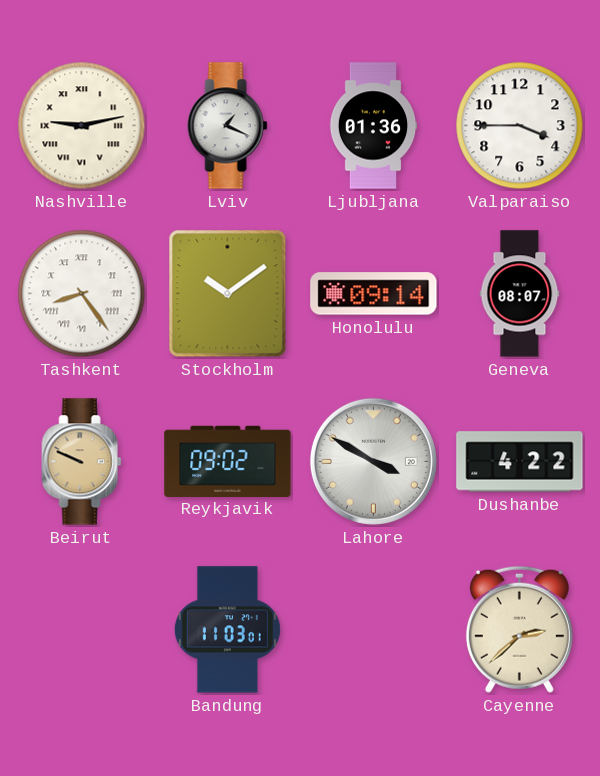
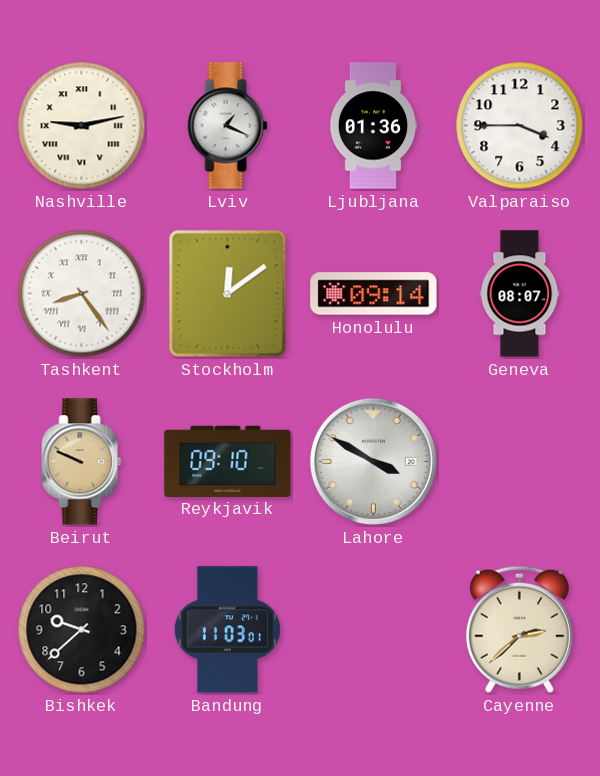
Stockholm: 10:09 -> 12:09 (228, 294)
Reykjavik: 09:02 -> 09:10 (228, 461)
Dushanbe: 4:22 -> none (520, 462)
Bishkek: none -> 9:38 (82, 630)
